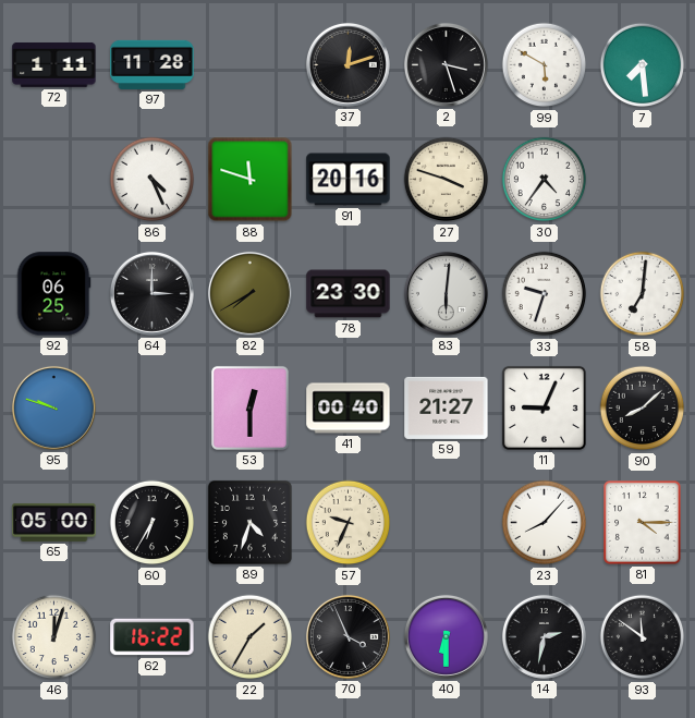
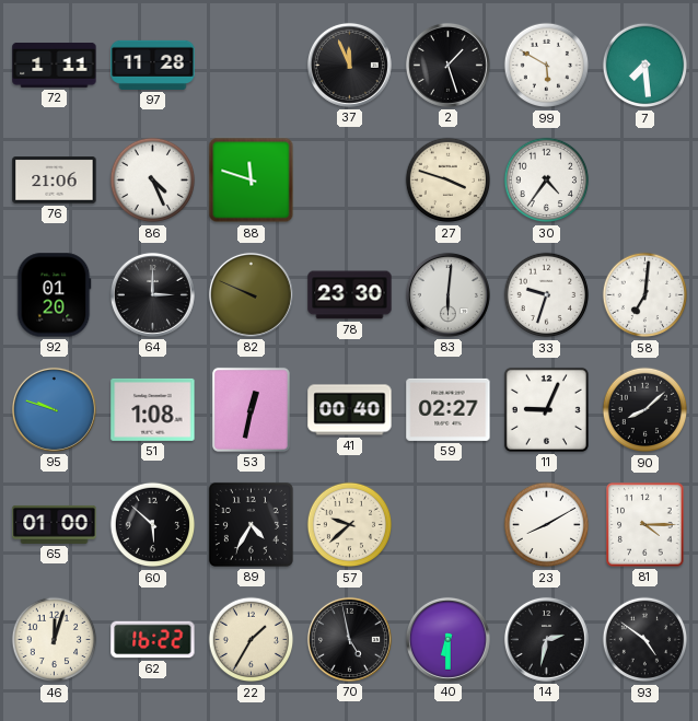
37: 12:12 -> 11:56 (349, 65)
2: 3:27 -> 1:27 (447, 65)
76: none -> 21:06 (55, 181)
91: 20:16 -> none (349, 180)
92: 06:25 -> 01:20 (55, 295)
82: 7:40 -> 9:49 (251, 294)
51: none -> 1:08 (153, 409)
53: 12:30 -> 12:32 (251, 409)
59: 21:27 -> 02:27 (449, 409)
65: 05:00 -> 01:00 (55, 524)
60: 6:35 -> 5:52 (153, 525)
89: 4:33 -> 4:35 (251, 524)
57: 9:34 -> 9:38 (350, 525)
23: 8:07 -> 8:10 (547, 525)
70: 3:56 -> 4:58 (349, 639)
93: 11:51 -> 4:51 (645, 640)
